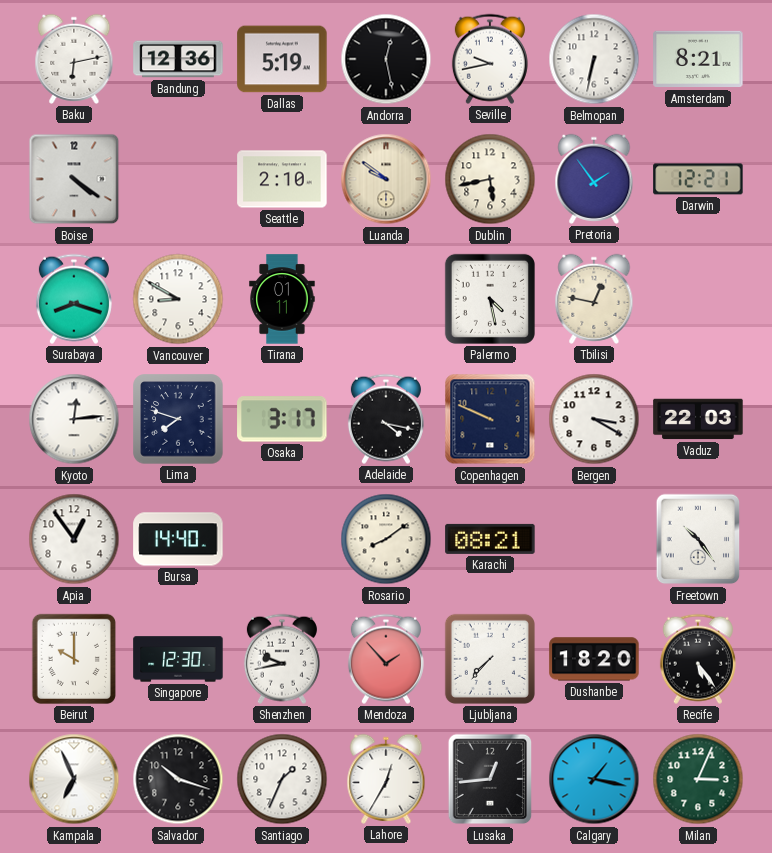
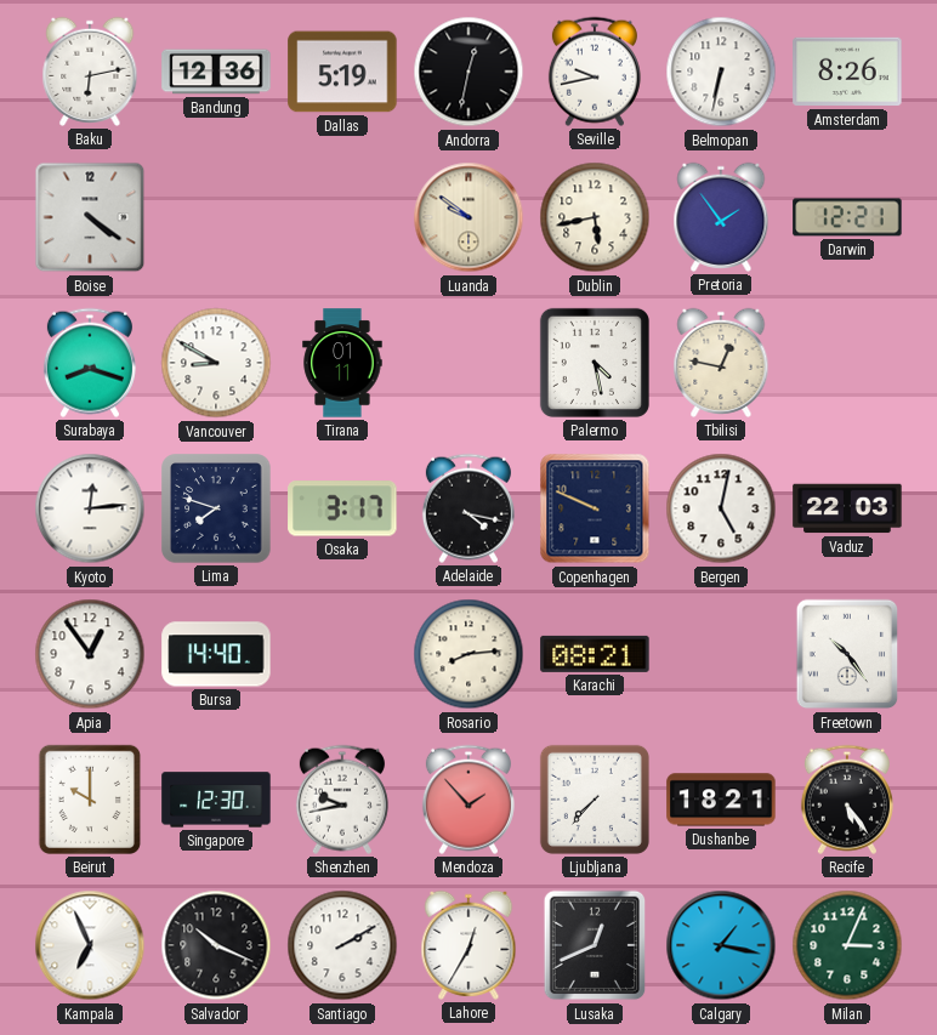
Andorra: 12:28 -> 12:32 (469, 72)
Amsterdam: 8:21 -> 8:26 (847, 72)
Seattle: 2:10 -> none (282, 179)
Bergen: 3:20 -> 5:02 (721, 508)
Rosario: 8:09 -> 8:14 (469, 654)
Dushanbe: 18:20 -> 18:21 (721, 800)
Salvador: 10:18 -> 10:19 (216, 945)
Santiago: 1:34 -> 2:10 (342, 945)
Lusaka: 12:44 -> 12:41 (595, 945)
